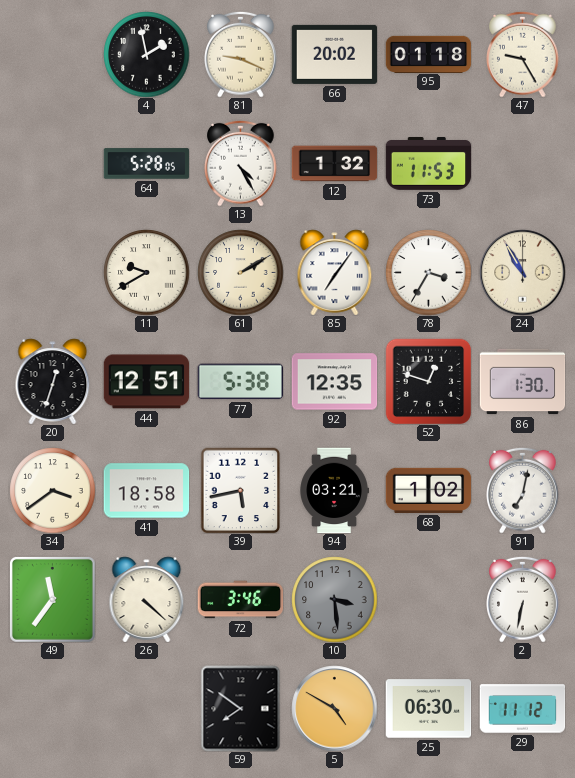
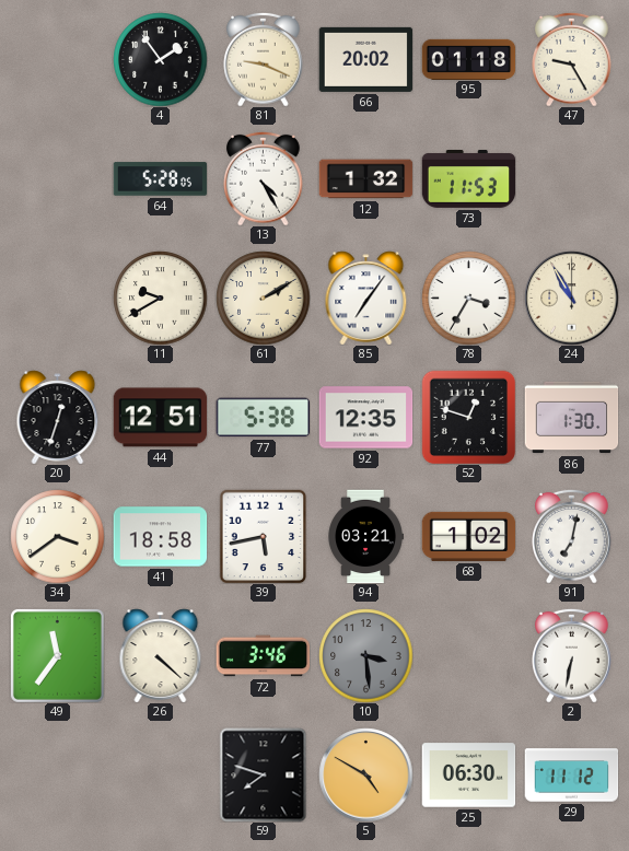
4: 1:58 -> 1:54 (160, 59)
59: 7:51 -> 7:48 (264, 774)
